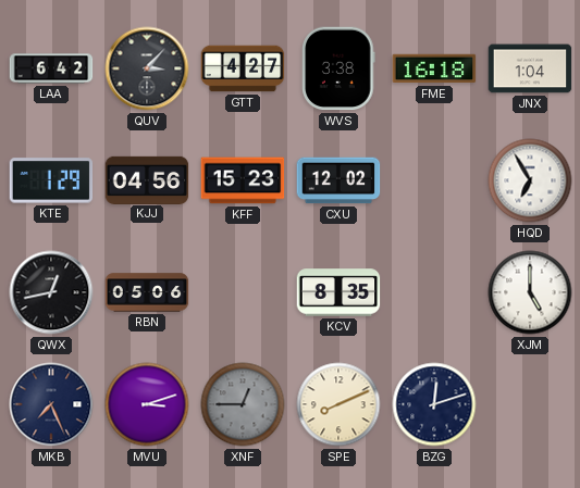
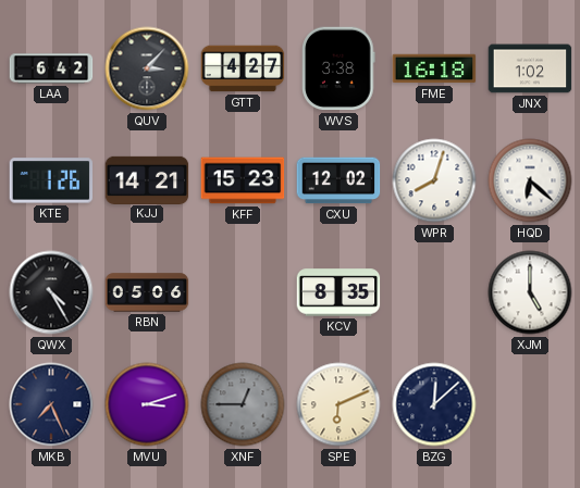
JNX: 1:04 -> 1:02 (530, 68)
KTE: 1:29 -> 1:26 (51, 180)
KJJ: 04:56 -> 14:21 (147, 179)
WPR: none -> 8:03 (434, 180)
HQD: 6:55 -> 6:22 (530, 180)
QWX: 12:43 -> 4:25 (51, 292)
SPE: 8:11 -> 6:11 (338, 404)
BZG: 12:12 -> 12:08 (434, 404)
